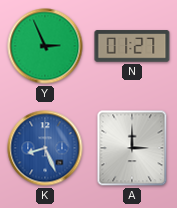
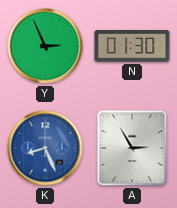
N: 01:27 -> 01:30 (132, 46)
A: 3:00 -> 2:55 (132, 148)
